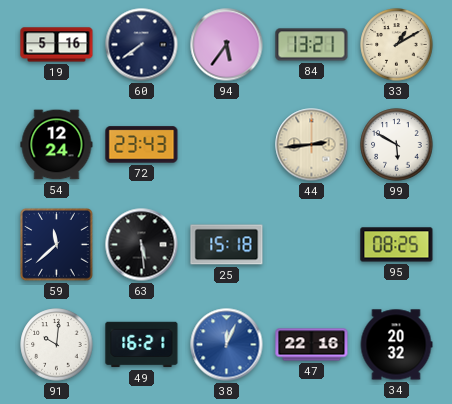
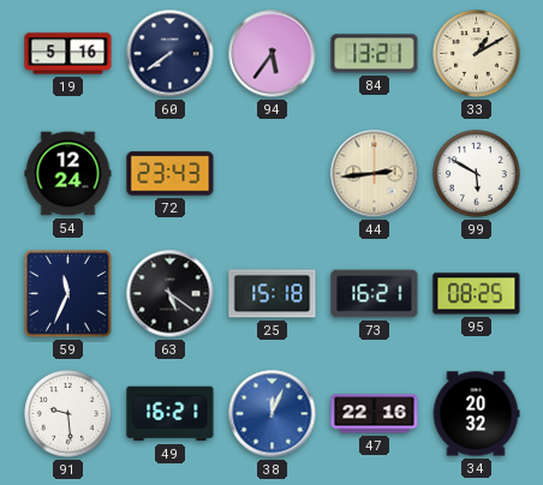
59: 11:38 -> 11:34 (68, 294)
63: 5:29 -> 5:21 (171, 294)
73: none -> 16:21 (375, 294)
91: 10:01 -> 9:29 (68, 414)
